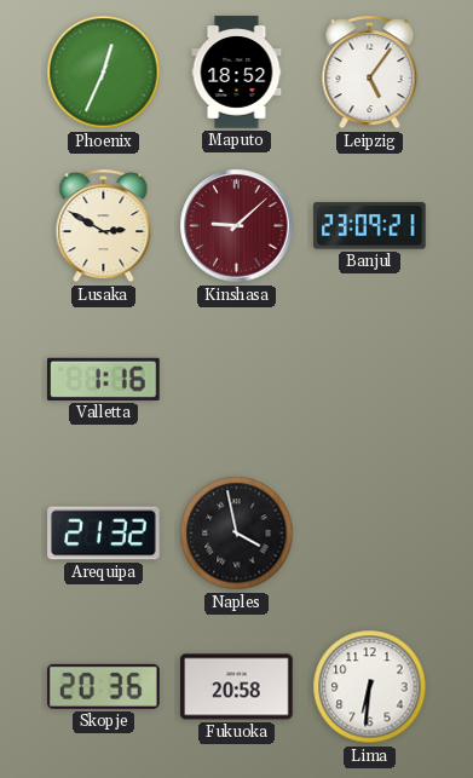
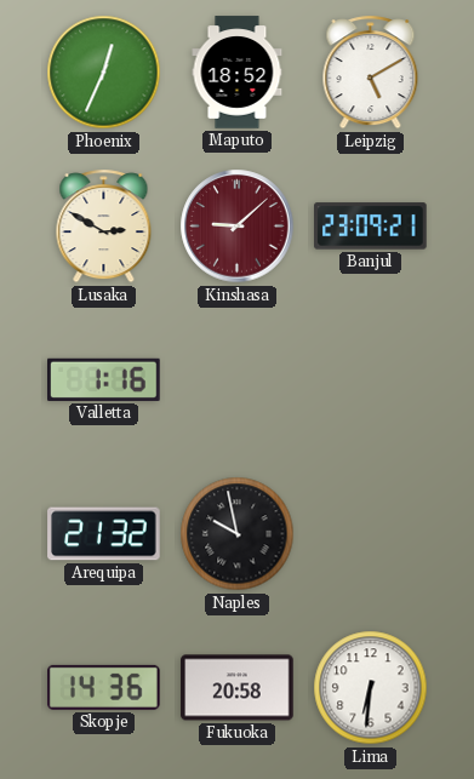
Leipzig: 5:06 -> 5:10 (371, 73)
Naples: 3:58 -> 9:58 (238, 534)
Skopje: 20:36 -> 14:36 (104, 687)
